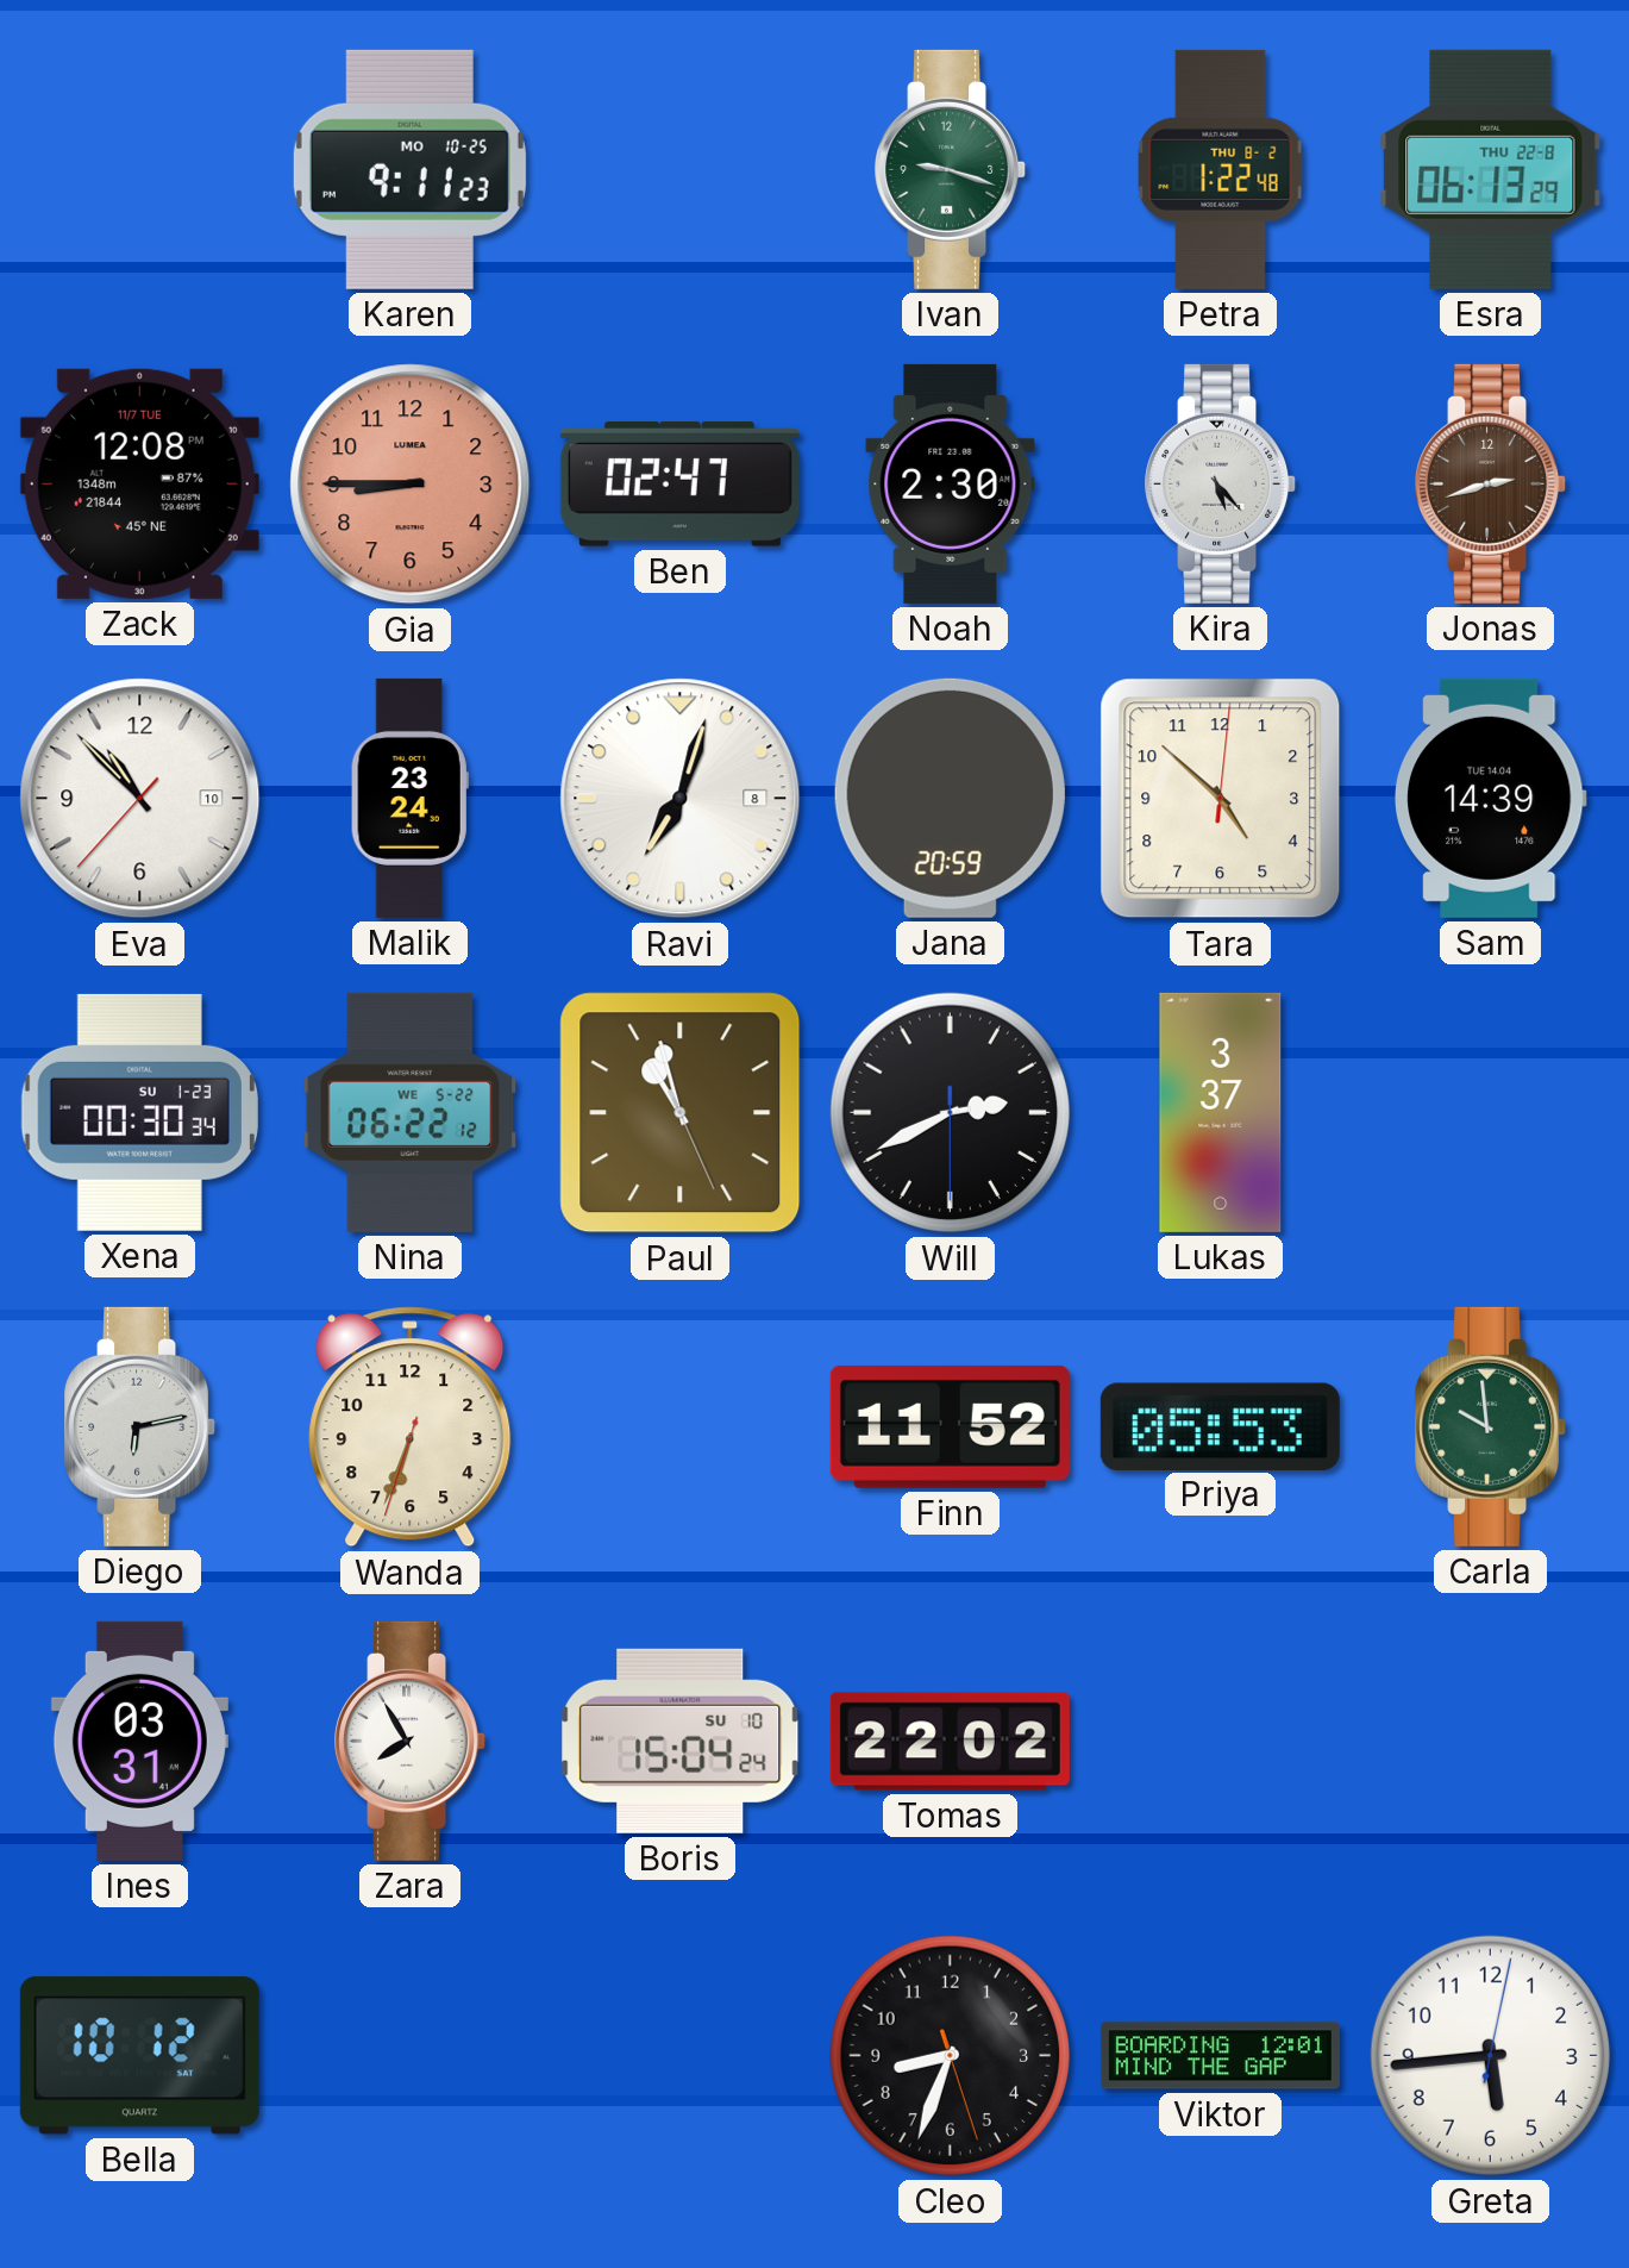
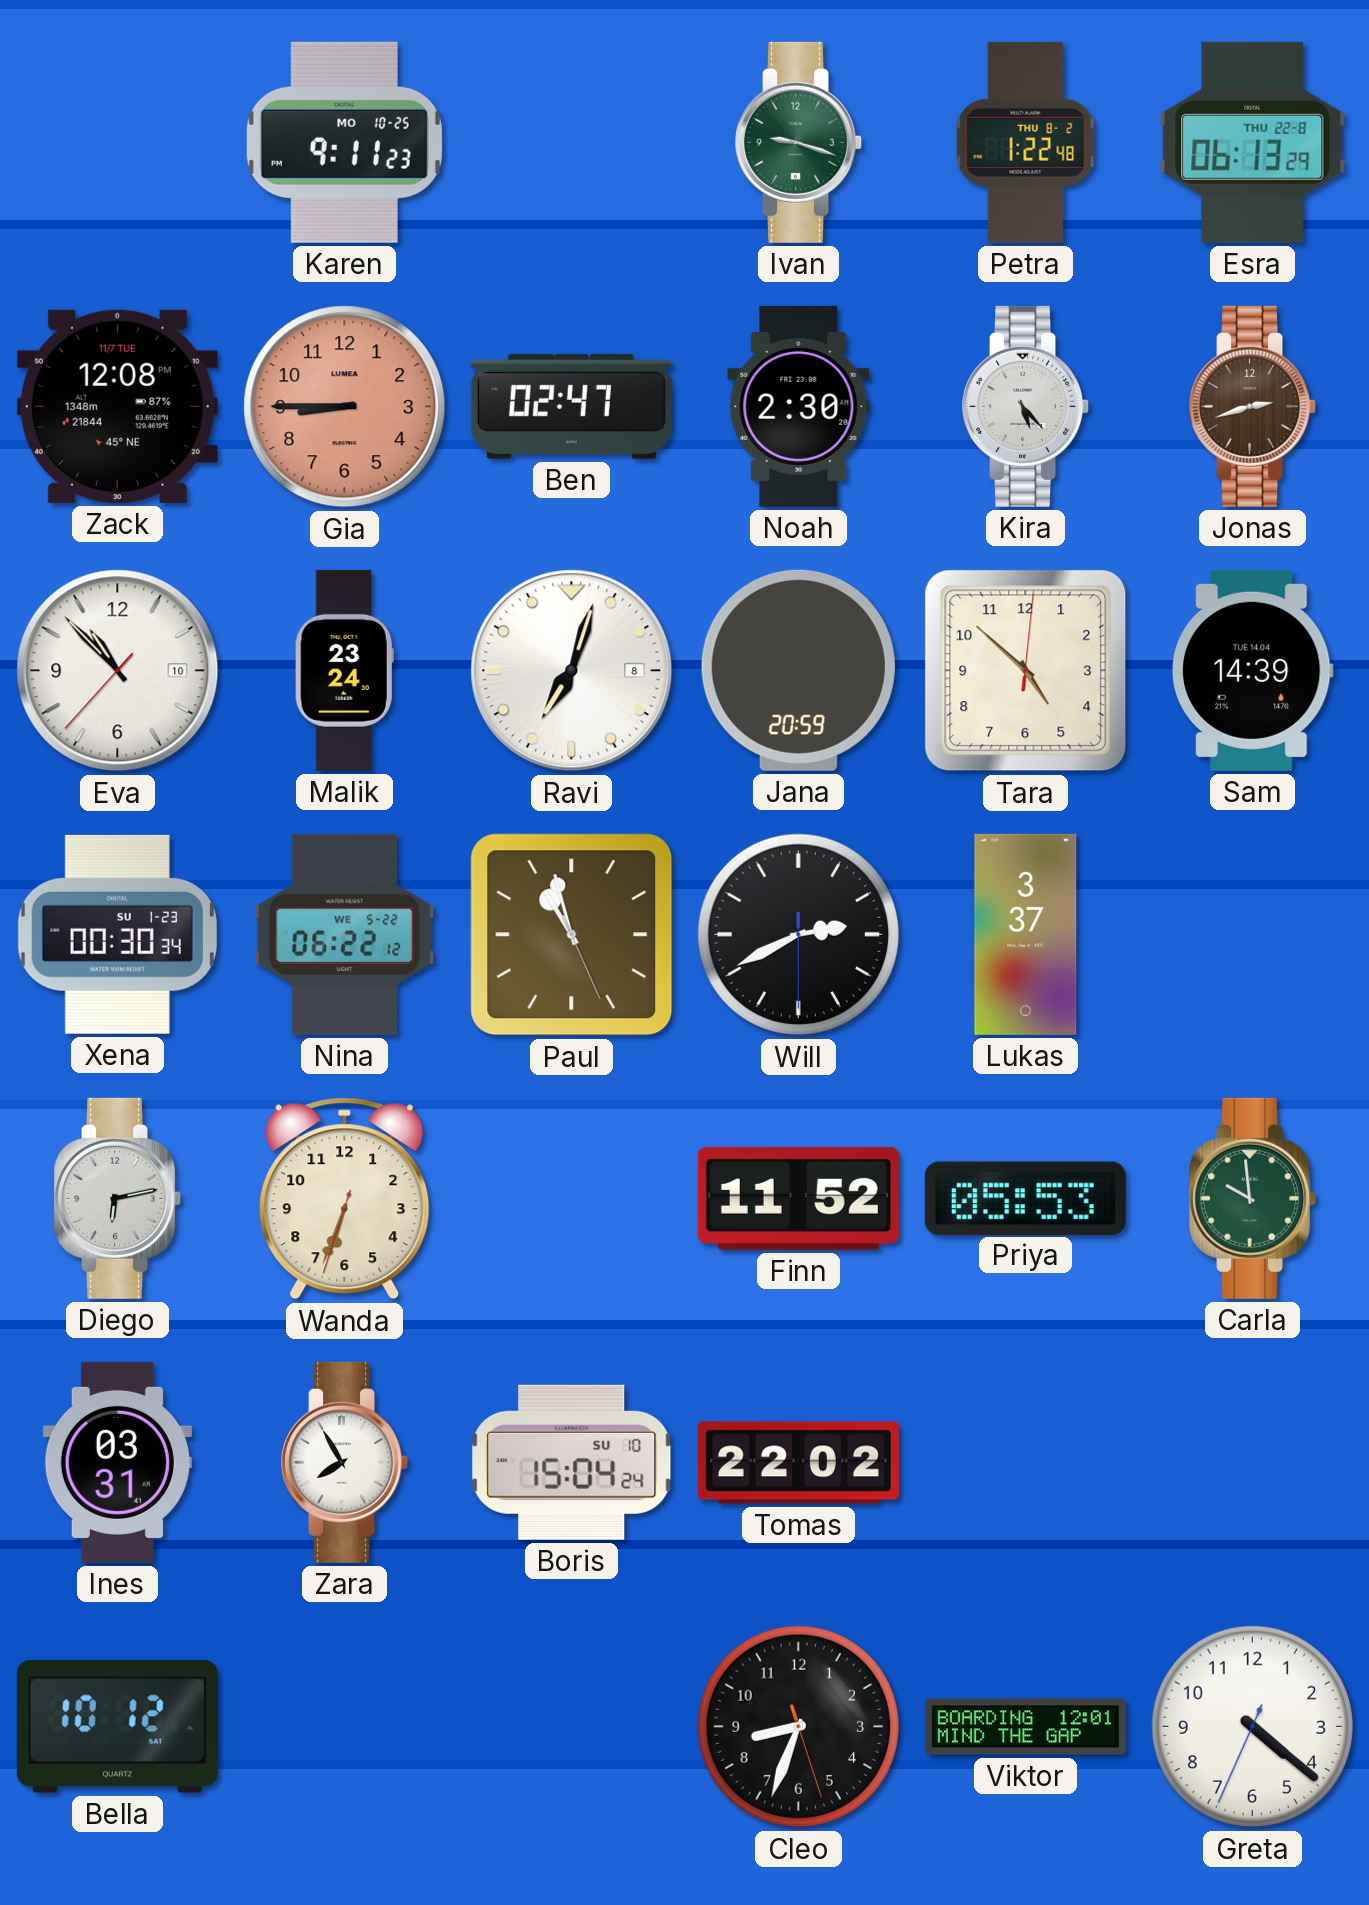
Greta: 5:44 -> 4:21 (1253, 1727)
